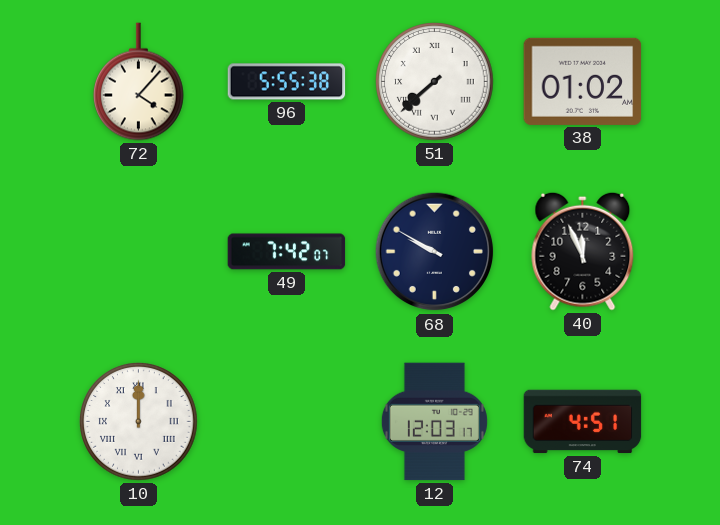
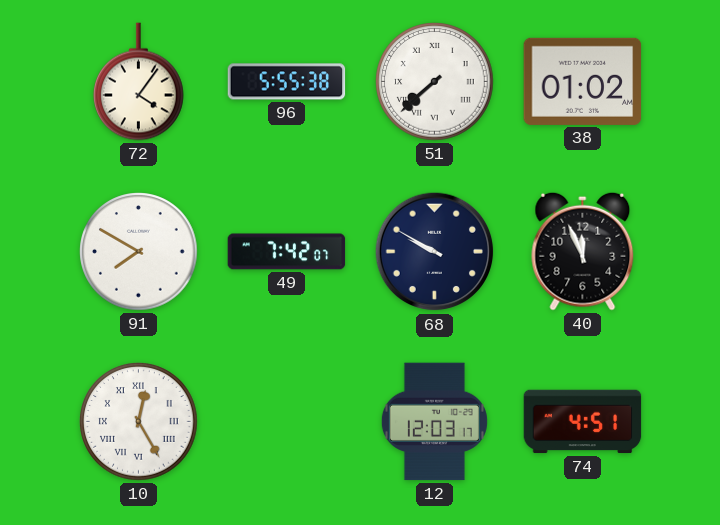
72: 4:07 -> 4:06 (139, 82)
91: none -> 7:50 (139, 252)
10: 12:00 -> 12:25 (139, 422)
